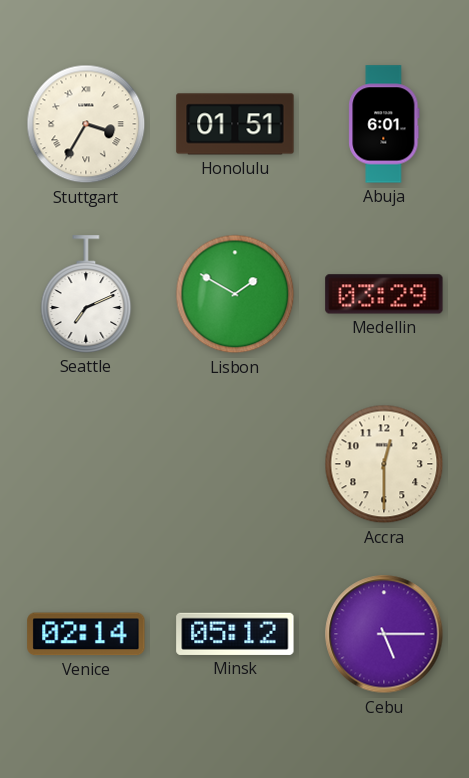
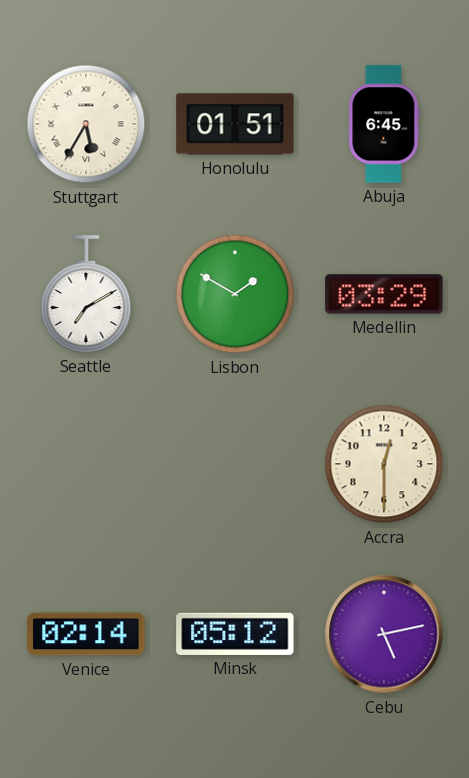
Stuttgart: 3:35 -> 5:35 (86, 124)
Abuja: 6:01 -> 6:45 (384, 124)
Seattle: 7:11 -> 7:10 (86, 294)
Cebu: 5:15 -> 5:13 (384, 634)
